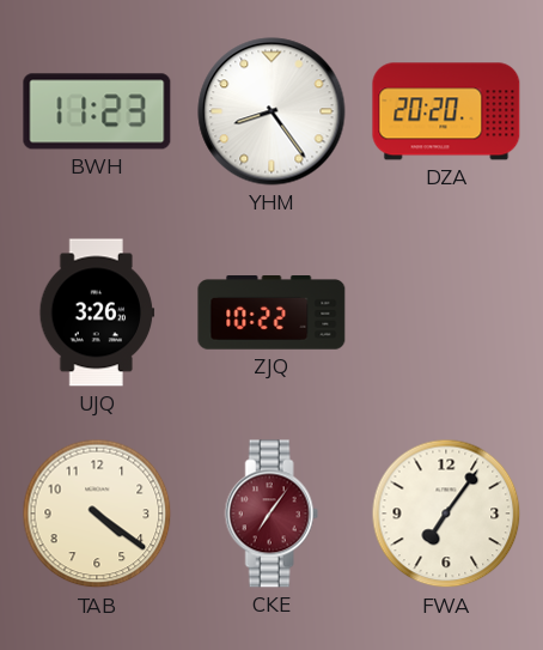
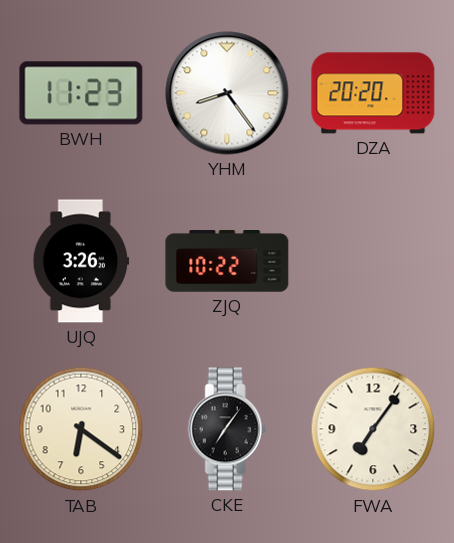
TAB: 4:21 -> 6:21 (81, 429)
CKE dial: burgundy -> black (227, 429)
